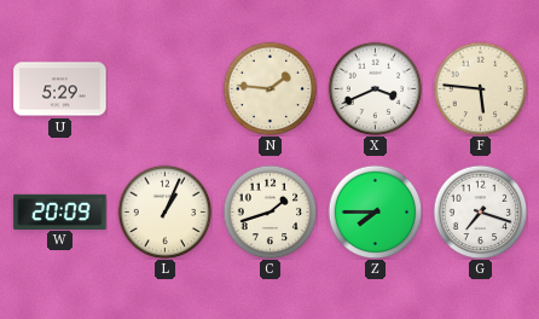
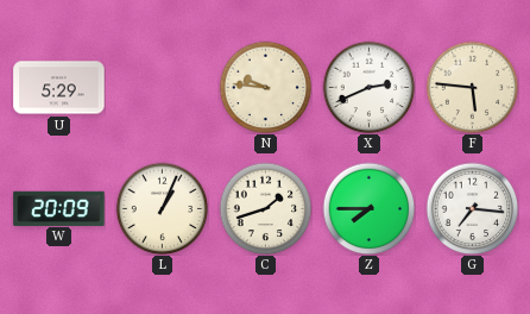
N: 1:46 -> 9:46 (265, 87)
X: 3:41 -> 2:41 (368, 87)
G: 7:18 -> 7:16 (472, 208)
